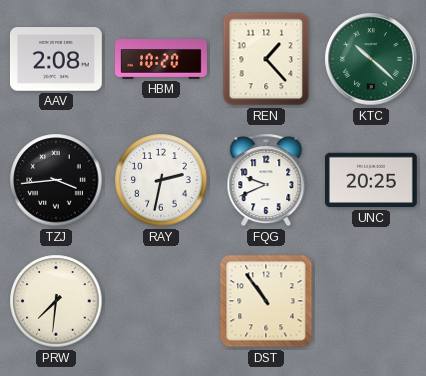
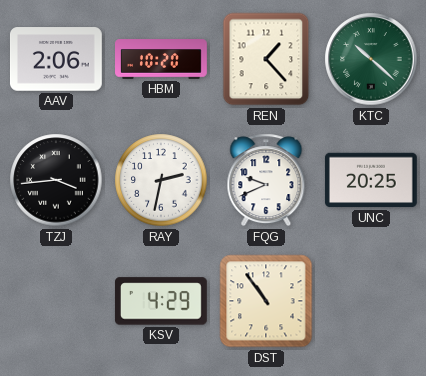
AAV: 2:08 -> 2:06 (56, 59)
PRW: 7:31 -> none (56, 301)
KSV: none -> 4:29 (161, 301)
